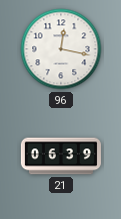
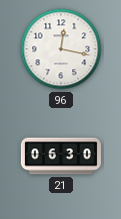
21: 06:39 -> 06:30 (61, 156)
